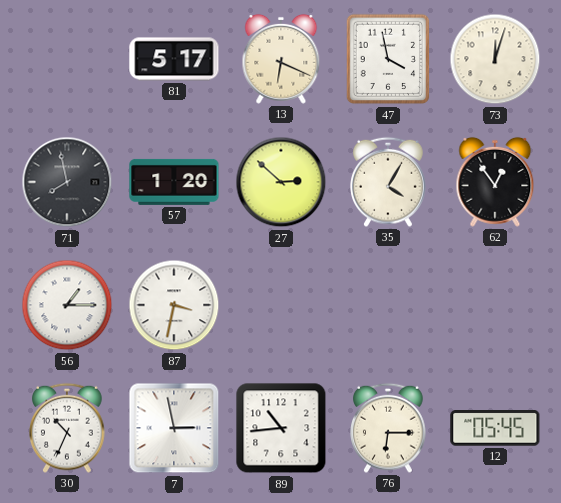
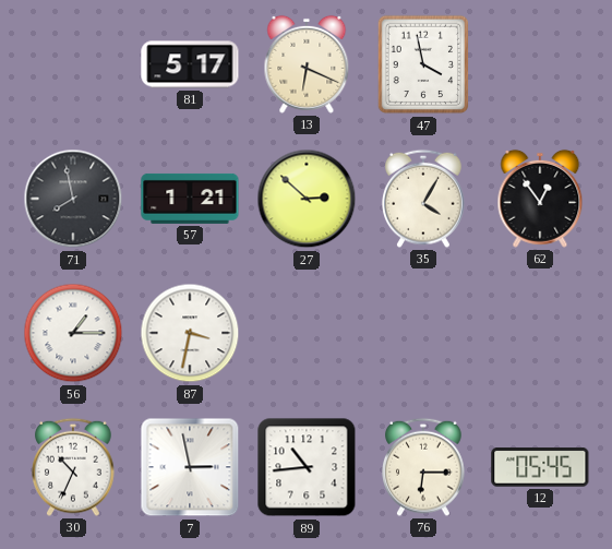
73: 12:03 -> none (495, 59)
57: 1:20 -> 1:21 (190, 199)
